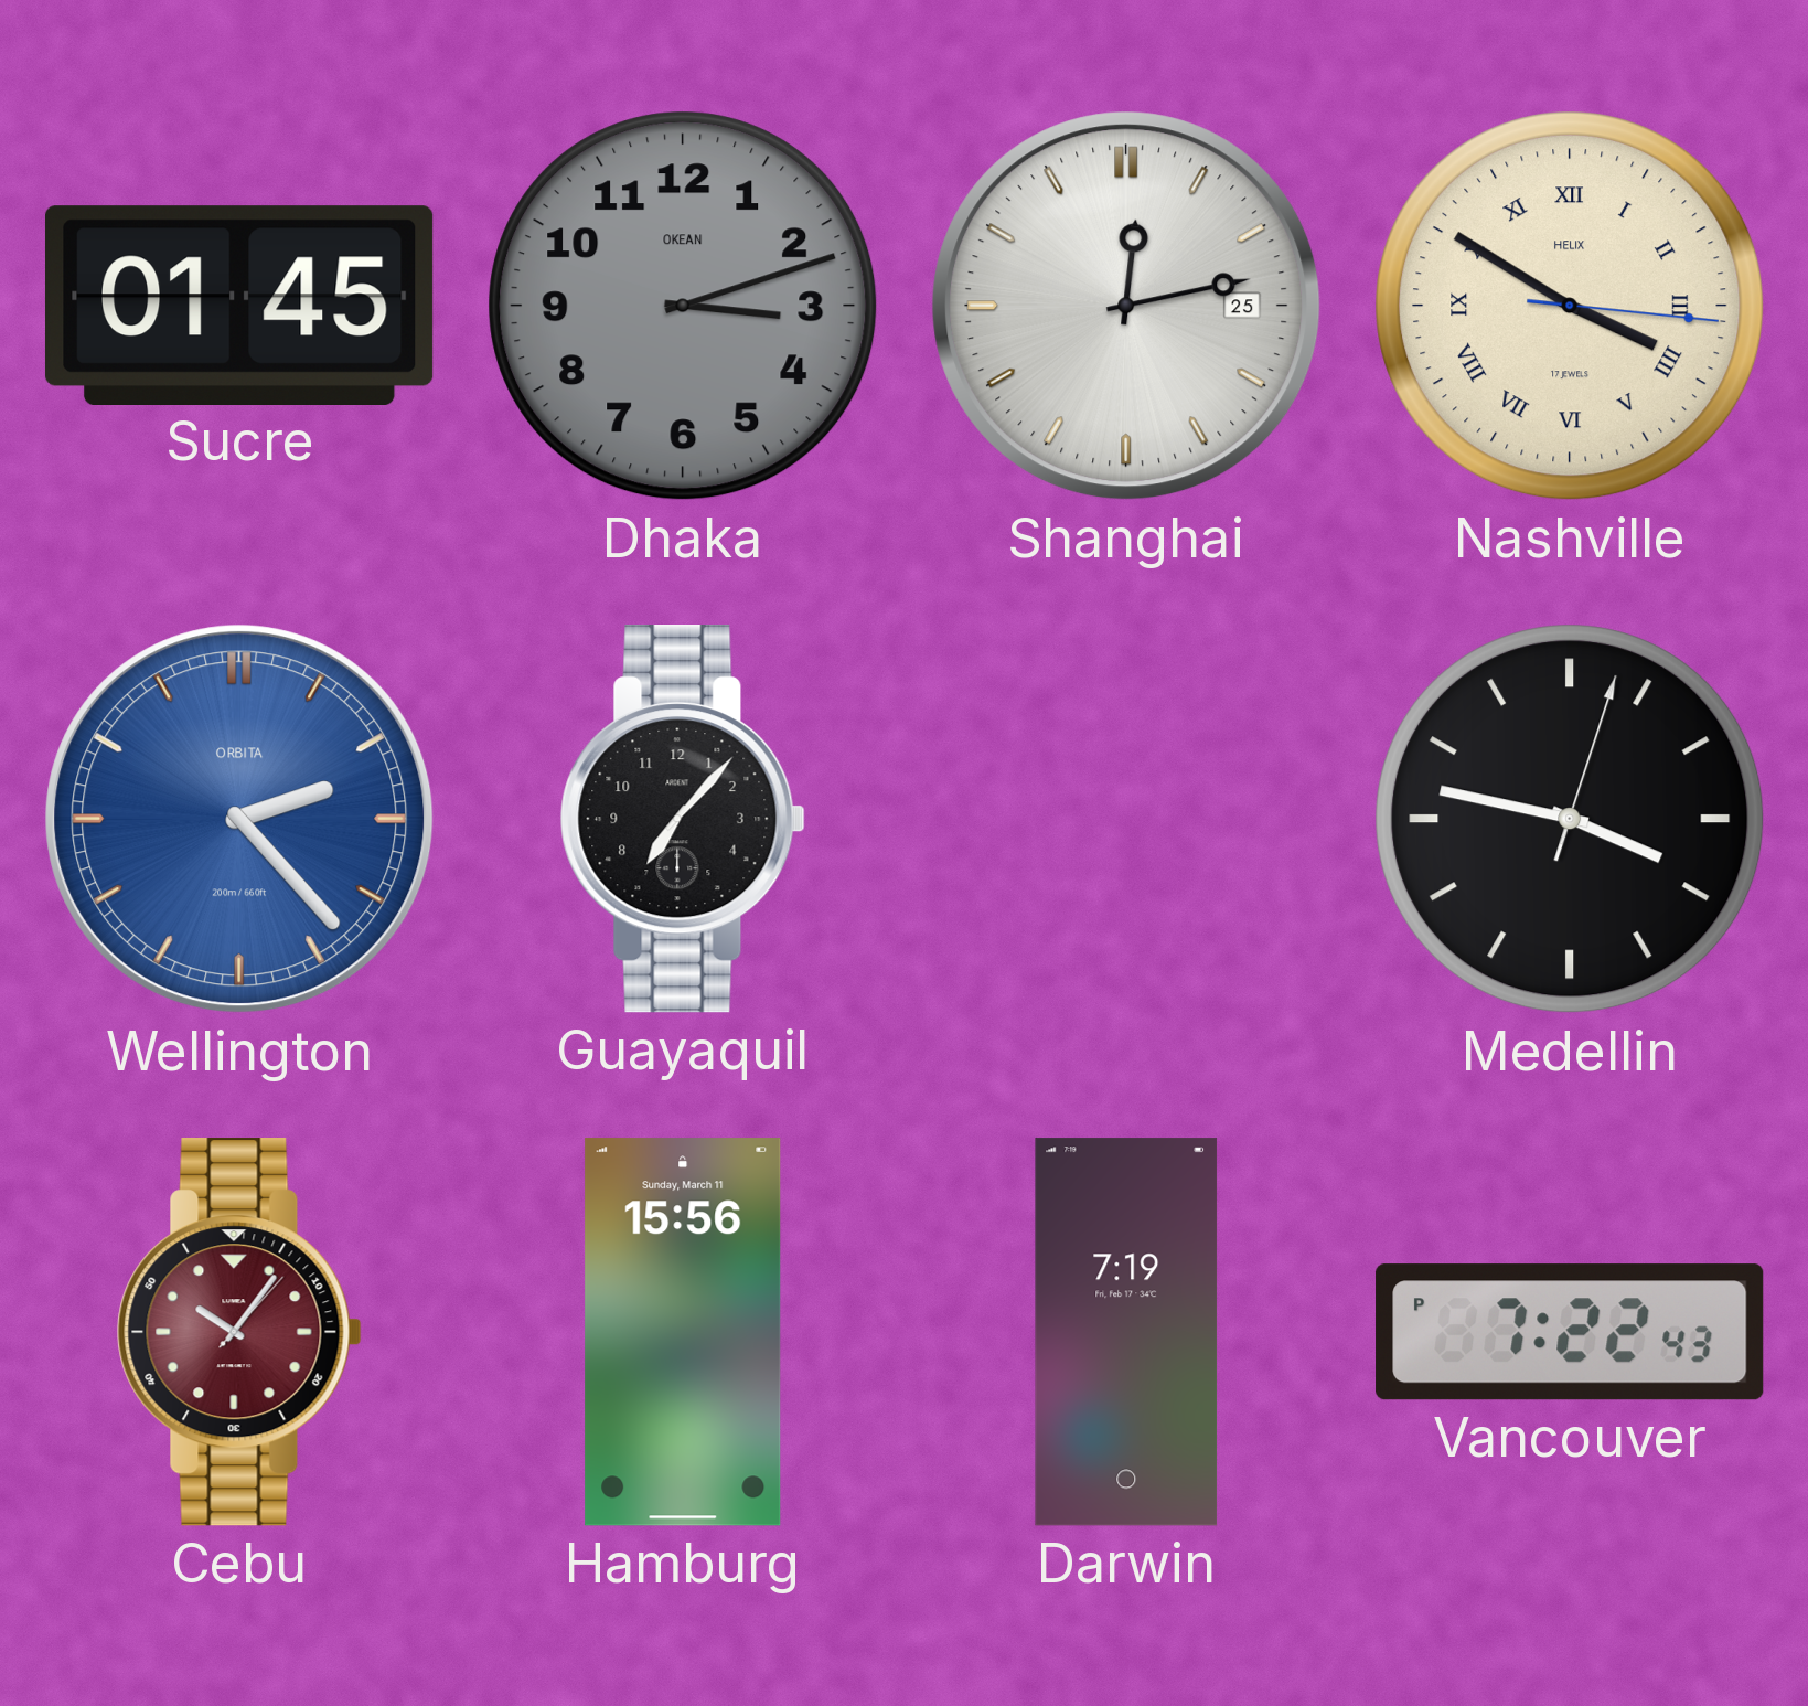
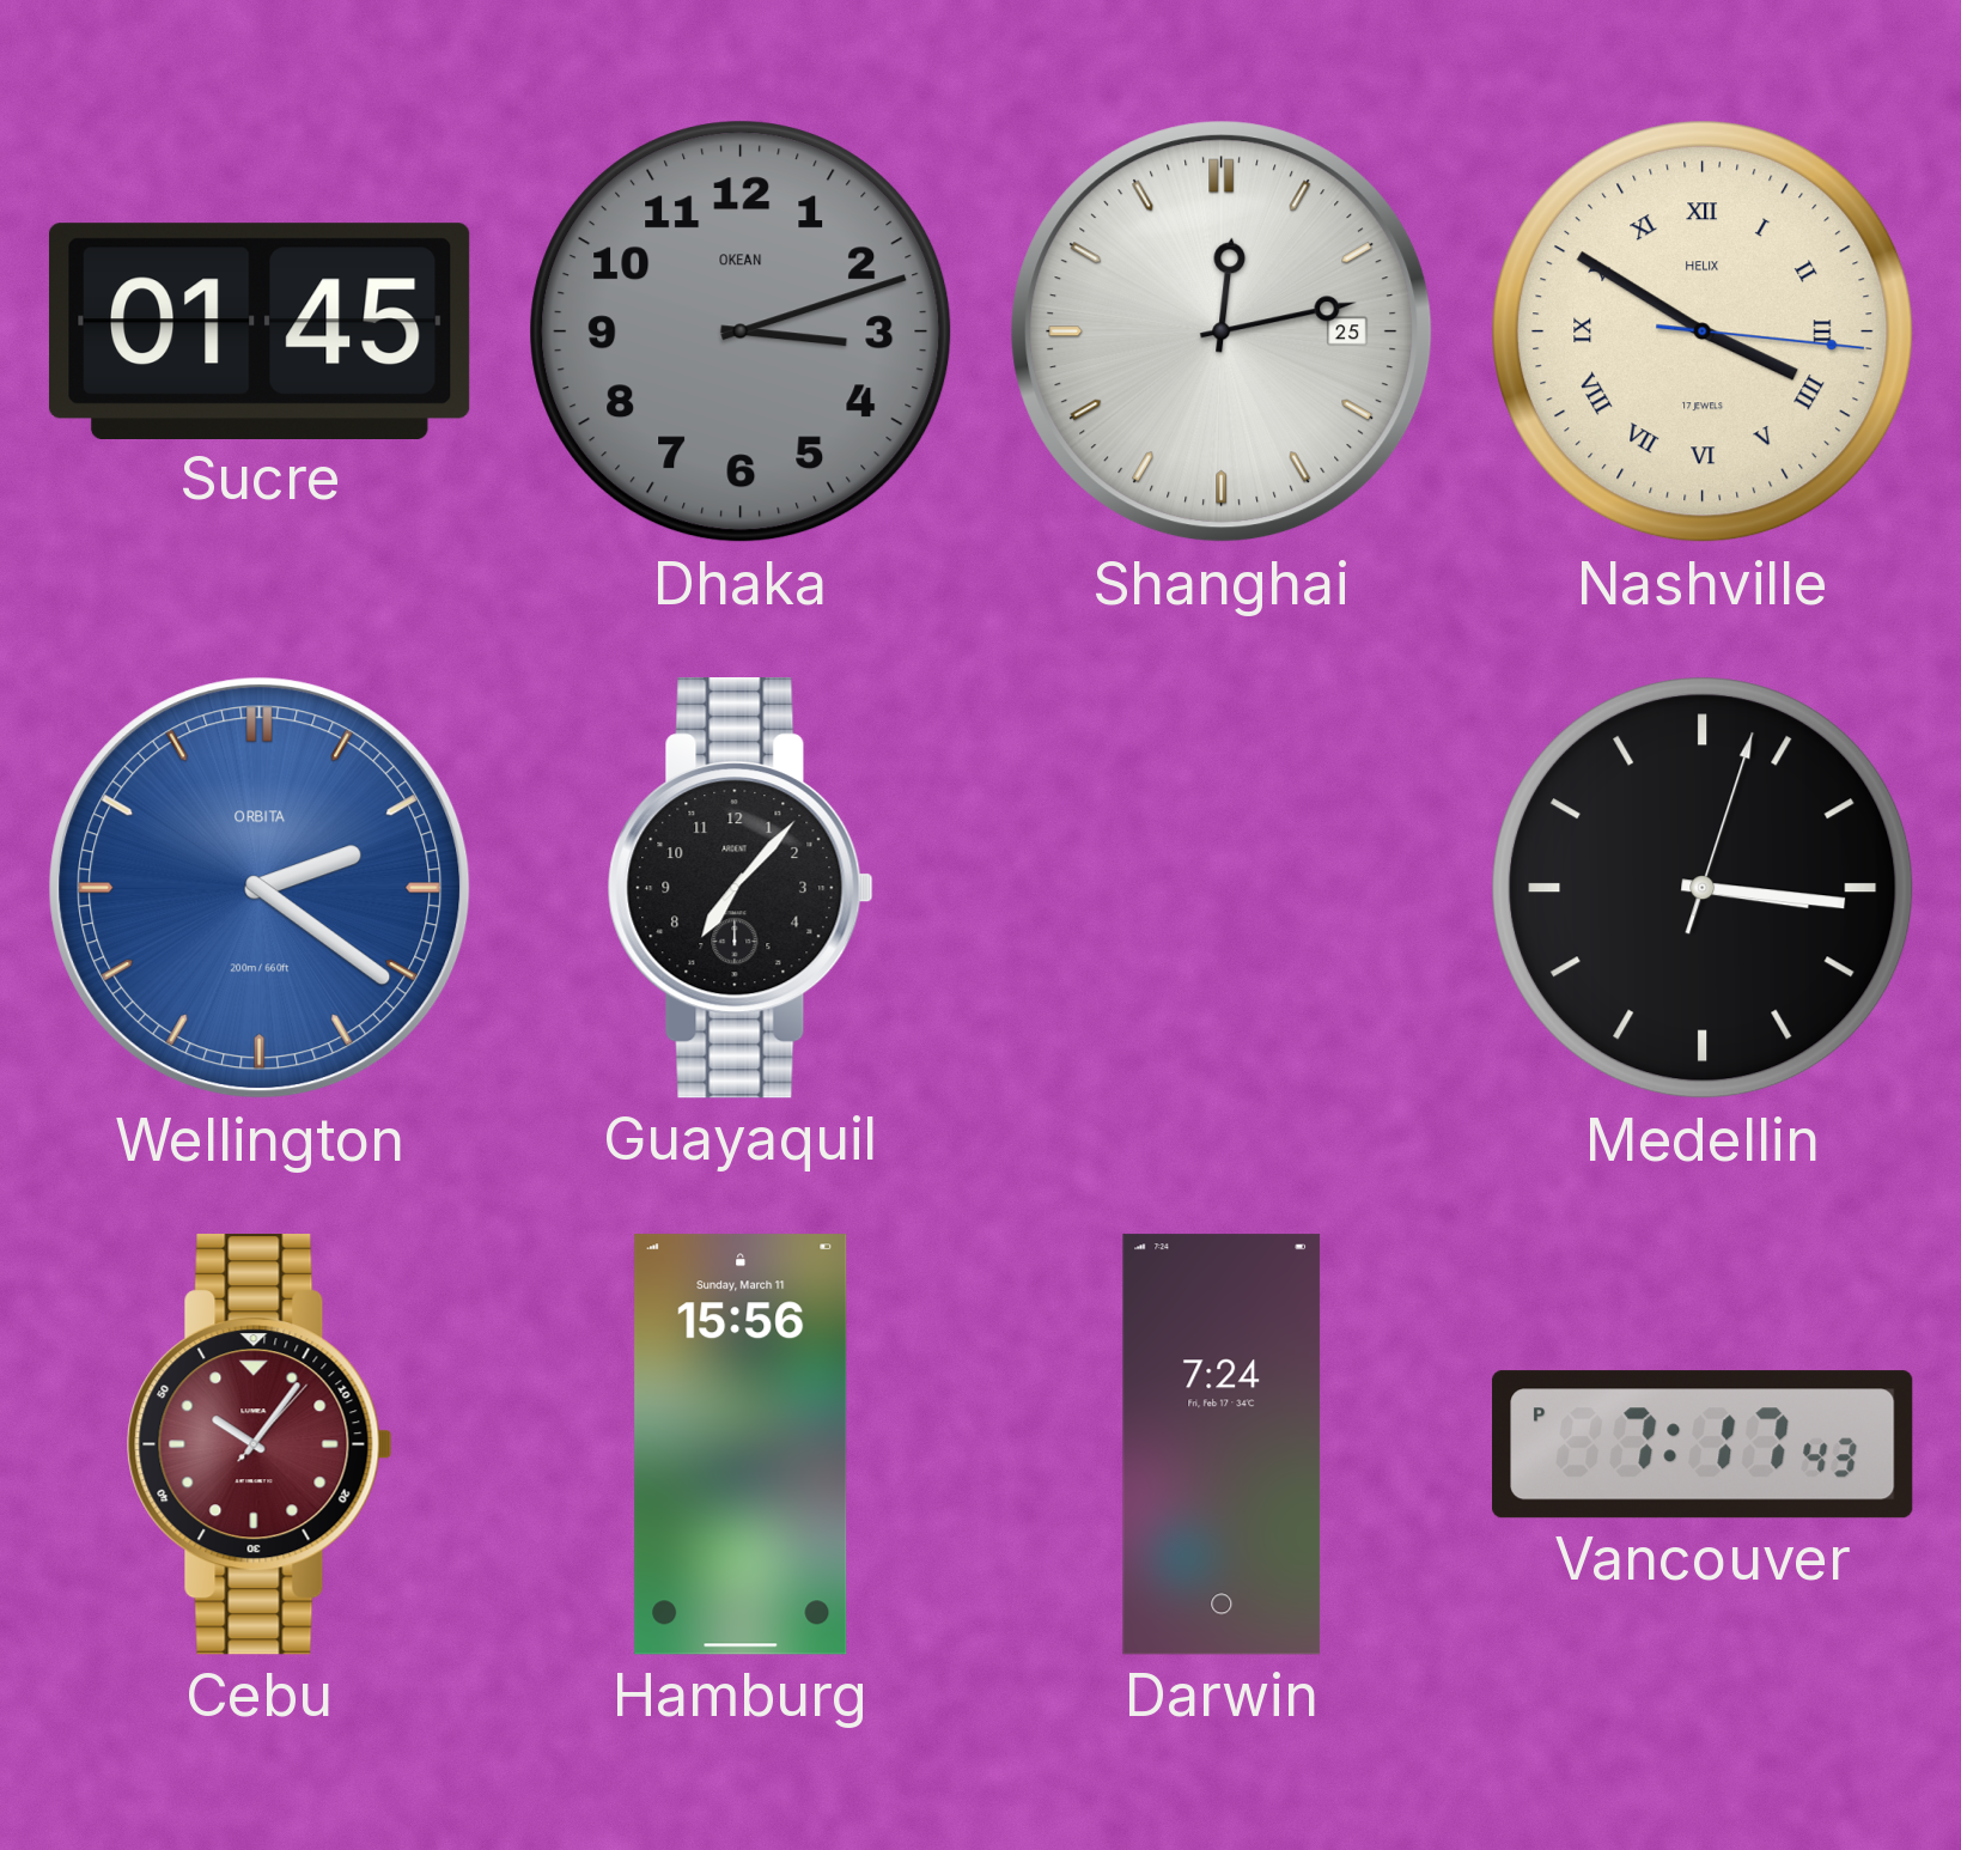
Wellington: 2:23 -> 2:21 (260, 888)
Medellin: 3:47 -> 3:16 (1703, 888)
Darwin: 7:19 -> 7:24 (1222, 1444)
Vancouver: 7:22 -> 7:17 (1703, 1444)
